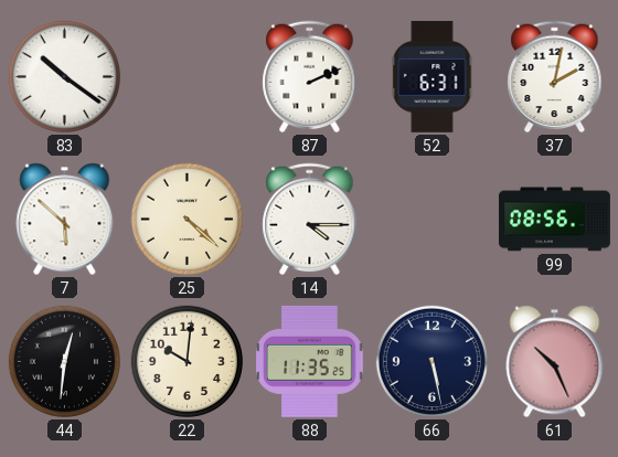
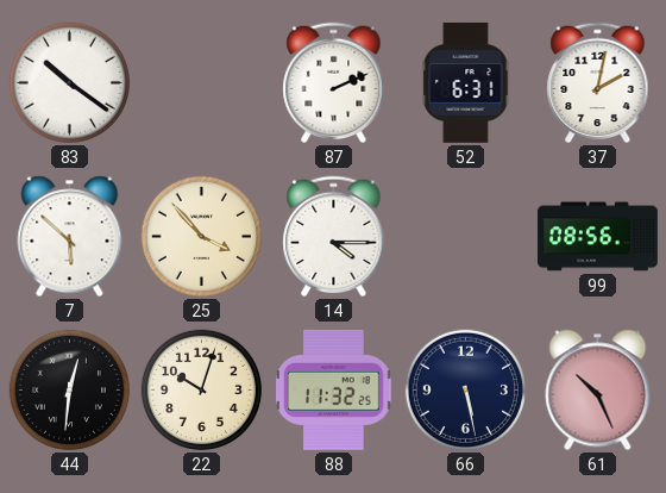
25: 4:22 -> 3:53 (201, 236)
22: 10:01 -> 10:03 (201, 389)
88: 11:35 -> 11:32 (334, 389)
